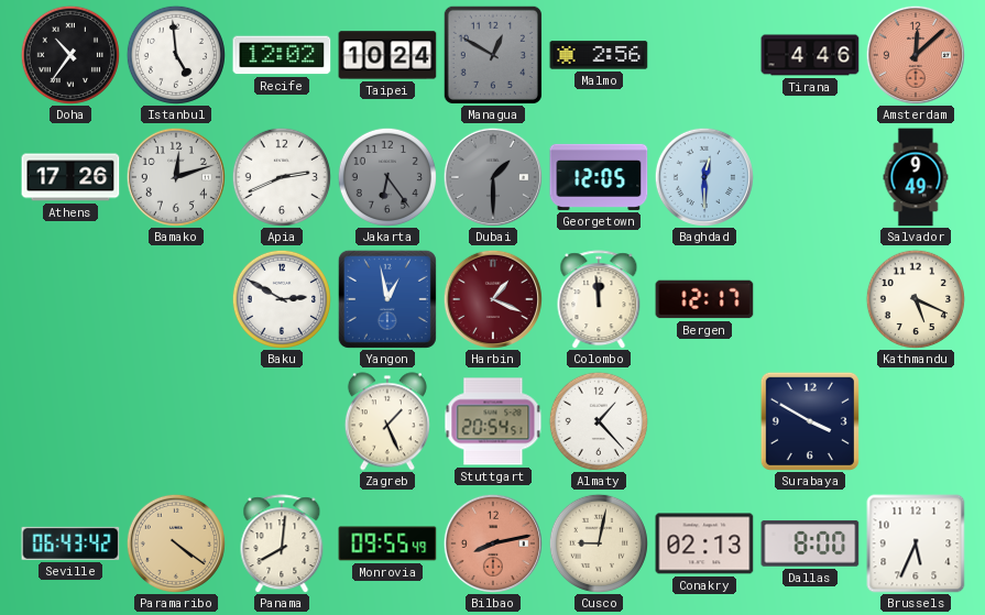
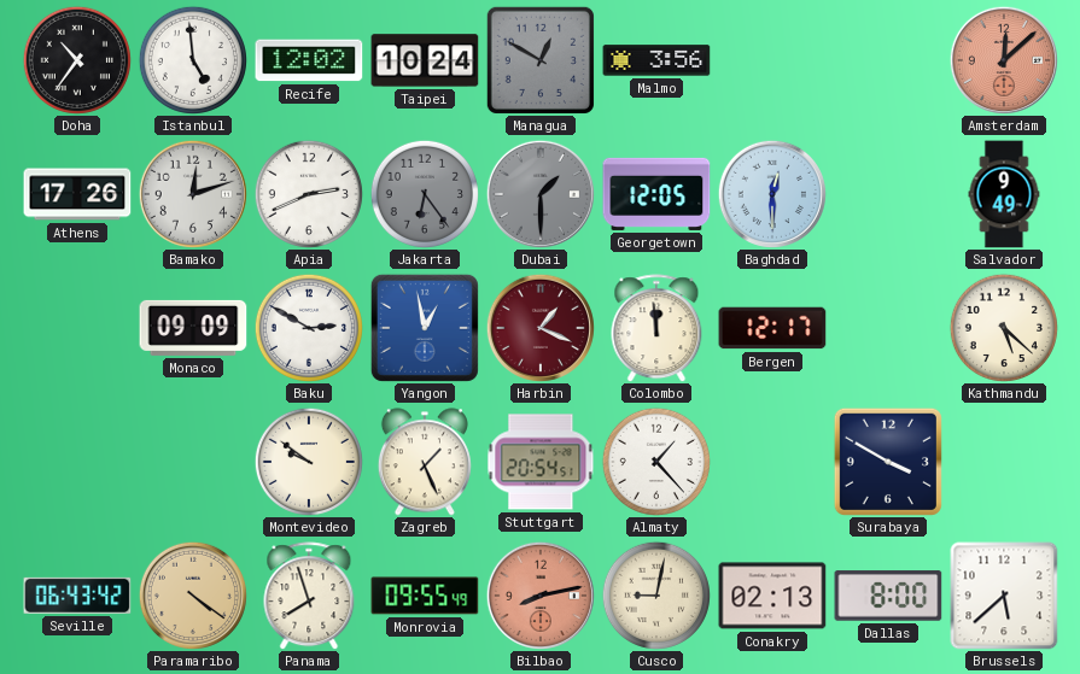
Malmo: 2:56 -> 3:56 (656, 60)
Tirana: 4:46 -> none (810, 55)
Monaco: none -> 09:09 (193, 328)
Kathmandu: 5:19 -> 5:22 (1004, 328)
Montevideo: none -> 9:51 (309, 462)
Panama: 8:01 -> 7:57 (309, 596)
Brussels: 5:34 -> 5:38 (1004, 596)
